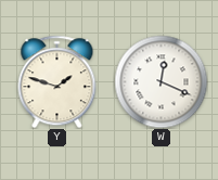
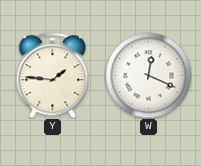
Y: 1:48 -> 1:46 (53, 75)
